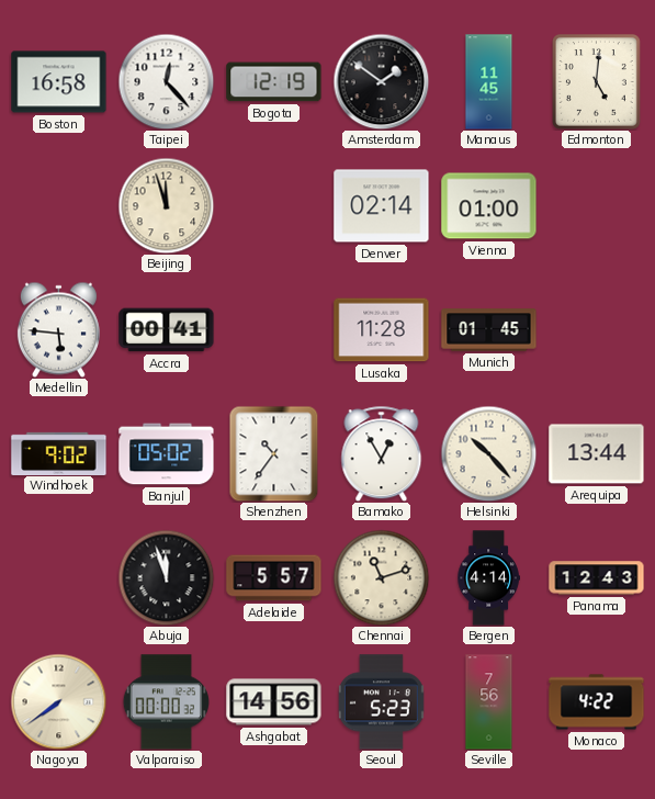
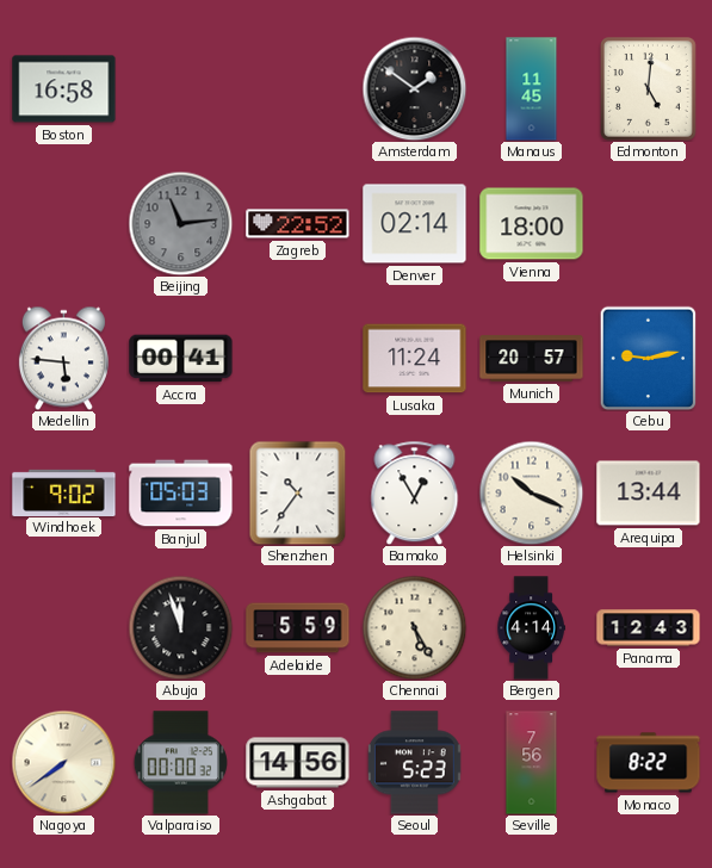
Taipei: 12:23 -> none (166, 81)
Bogota: 12:19 -> none (274, 82)
Beijing: 11:57 -> 11:14 (180, 223)
Beijing dial: cream -> grey (180, 223)
Zagreb: none -> 22:52 (298, 224)
Vienna: 01:00 -> 18:00 (532, 224)
Lusaka: 11:28 -> 11:24 (415, 359)
Munich: 01:45 -> 20:57 (532, 359)
Cebu: none -> 9:13 (649, 358)
Banjul: 05:02 -> 05:03 (181, 494)
Helsinki: 10:23 -> 10:19 (531, 492)
Adelaide: 5:57 -> 5:59 (298, 628)
Chennai: 11:12 -> 5:25 (414, 627)
Monaco: 4:22 -> 8:22 (649, 763)
